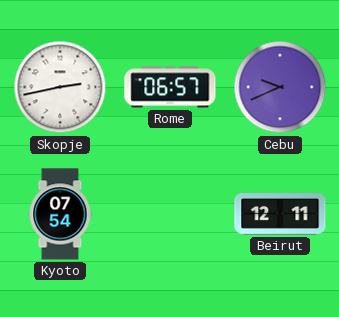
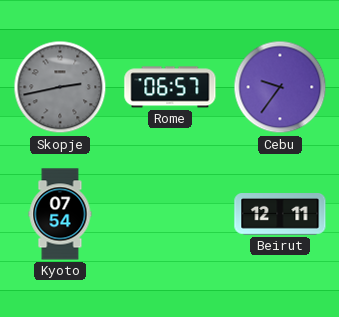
Skopje dial: white -> grey (60, 87)
Cebu: 9:41 -> 9:36 (280, 87)
